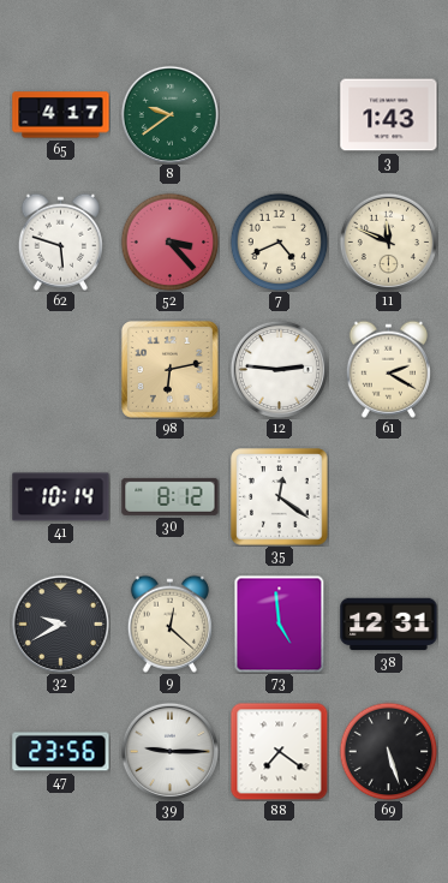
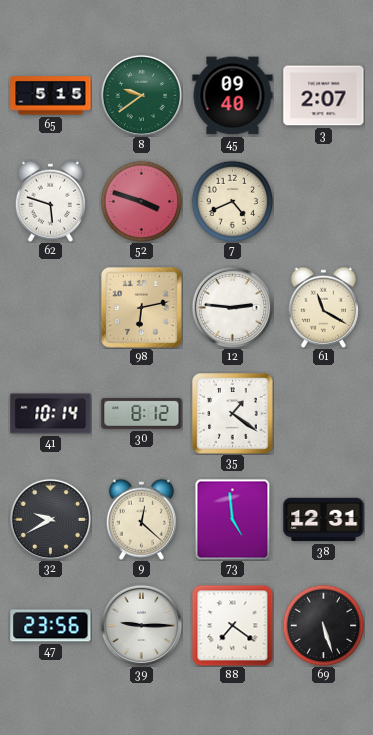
65: 4:17 -> 5:15 (51, 96)
45: none -> 09:40 (233, 96)
3: 1:43 -> 2:07 (324, 96)
52: 3:23 -> 3:48 (141, 201)
11: 11:49 -> none (388, 241)
61: 2:20 -> 11:20 (323, 307)
35: 12:21 -> 1:21 (233, 414)
